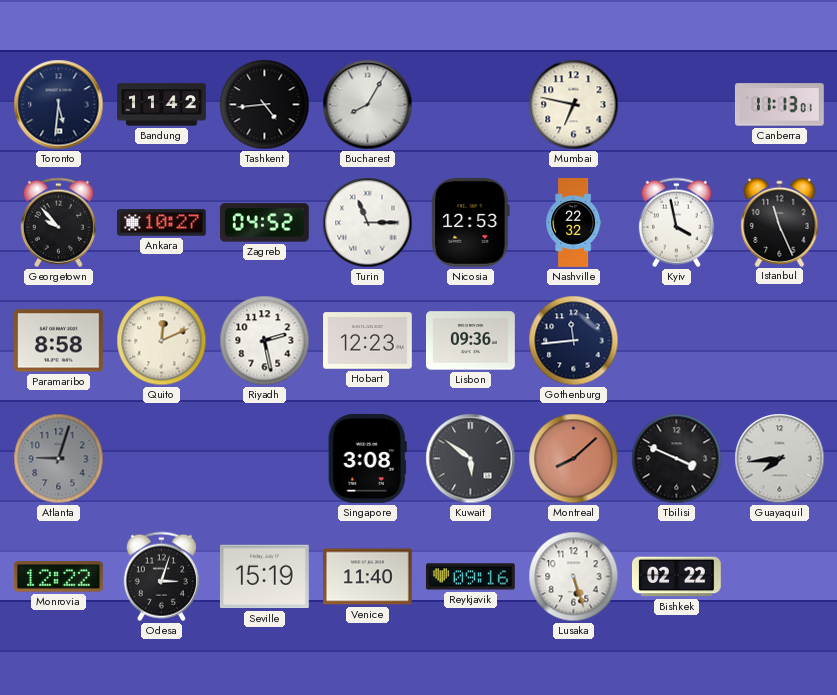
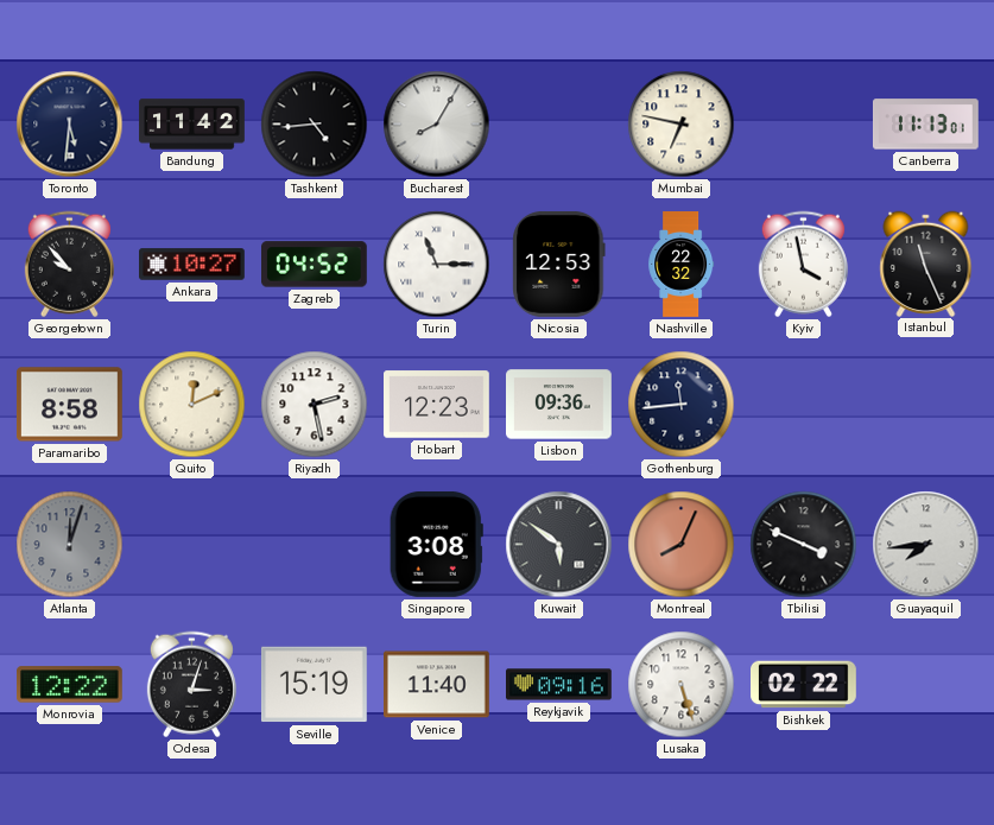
Atlanta: 9:03 -> 12:03 (70, 545)
Montreal: 8:08 -> 8:04 (682, 545)
